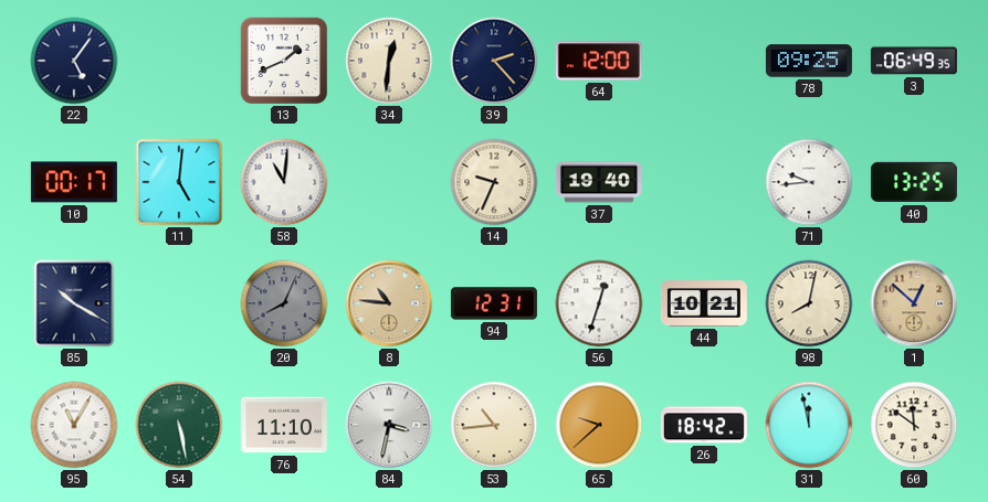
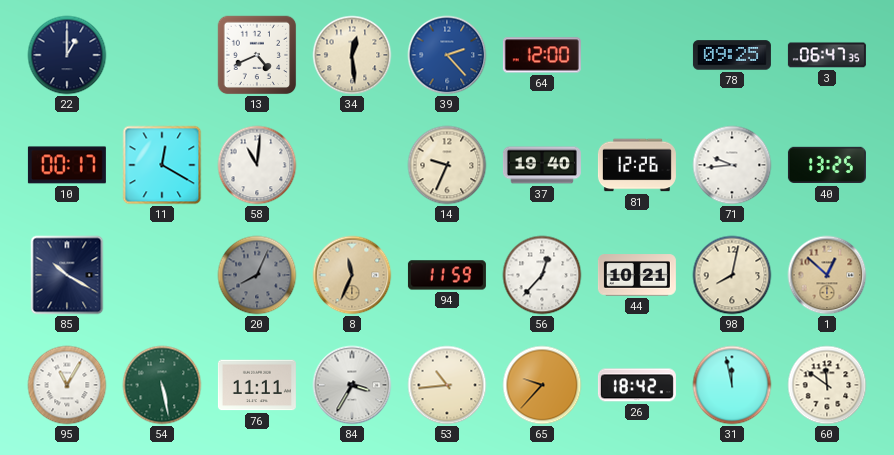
22: 5:06 -> 1:00 (67, 55)
13: 1:41 -> 4:41 (257, 55)
34: 12:31 -> 12:29 (352, 55)
39 dial: navy -> blue (447, 55)
3: 06:49 -> 06:47 (827, 55)
11: 5:01 -> 12:20 (162, 165)
81: none -> 12:26 (637, 165)
8: 10:46 -> 11:34 (352, 275)
94: 12:31 -> 11:59 (447, 275)
56: 12:33 -> 12:37 (542, 275)
76: 11:10 -> 11:11 (257, 385)
84: 3:32 -> 3:35 (352, 385)
65: 9:38 -> 9:37 (542, 385)
